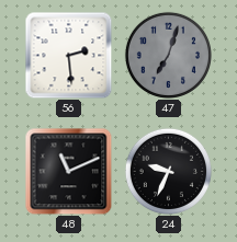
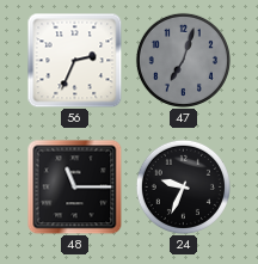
56: 2:29 -> 2:34 (74, 60)
48: 11:11 -> 11:15 (74, 186)
